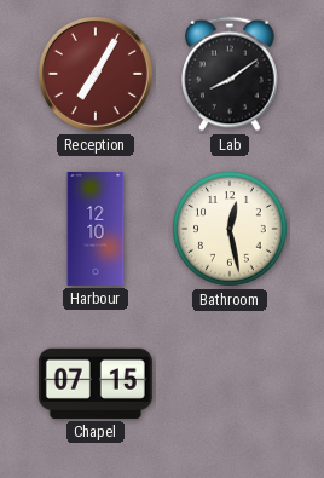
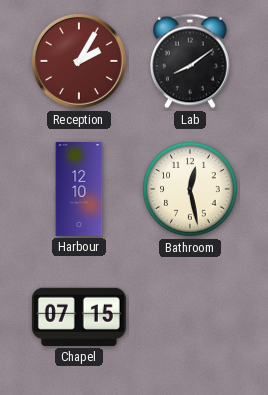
Reception: 7:05 -> 2:05 (79, 61)
